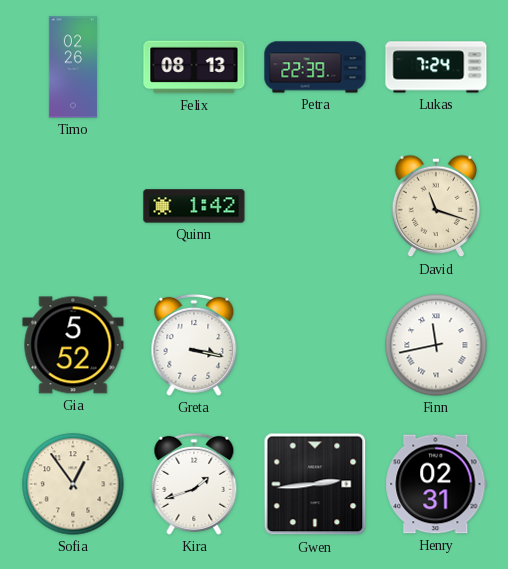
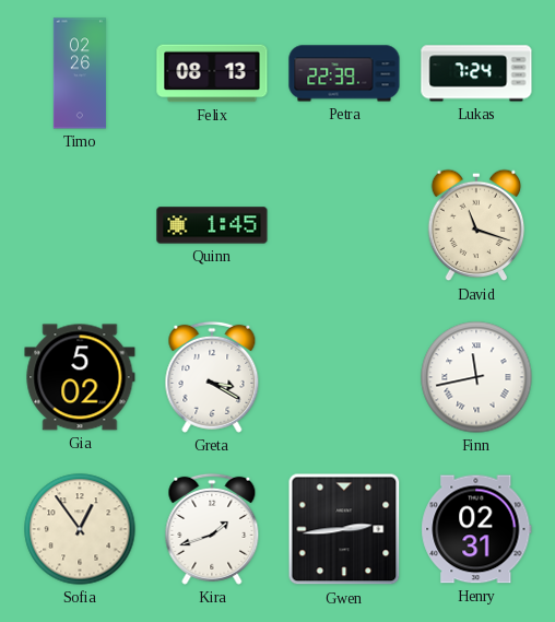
Quinn: 1:42 -> 1:45 (212, 225)
Gia: 5:52 -> 5:02 (80, 377)
Greta: 3:17 -> 3:20 (212, 377)
